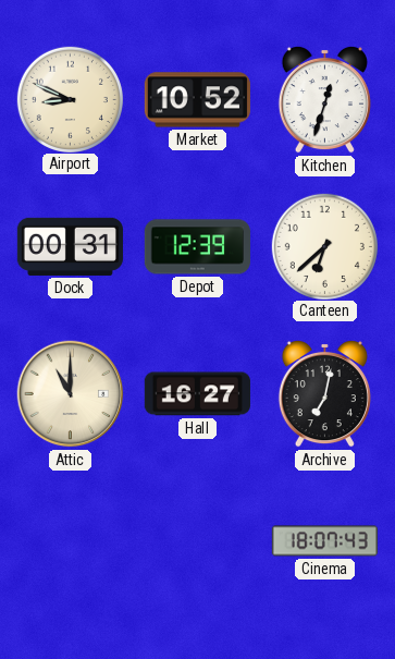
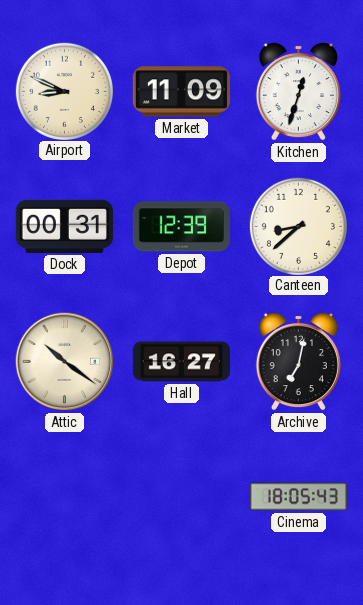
Market: 10:52 -> 11:09 (181, 92)
Canteen: 6:38 -> 8:38 (298, 226)
Attic: 11:00 -> 10:21 (65, 362)
Cinema: 18:07 -> 18:05 (298, 497)
